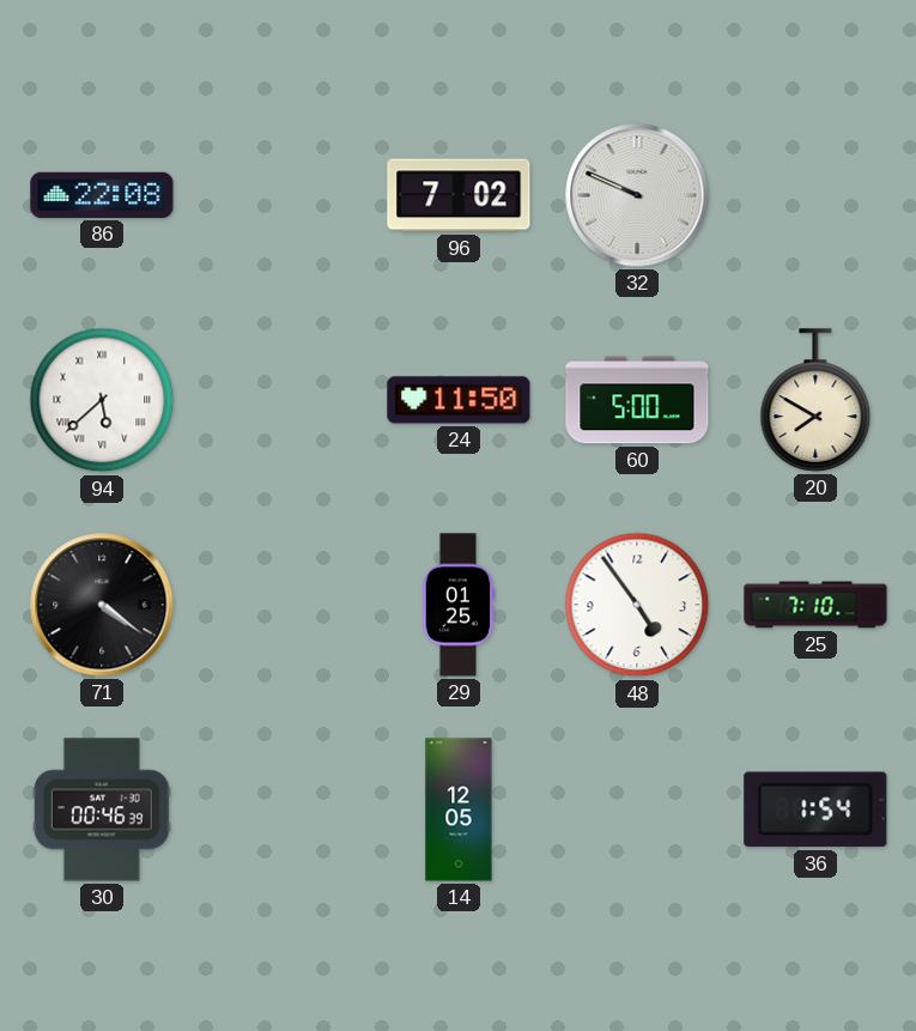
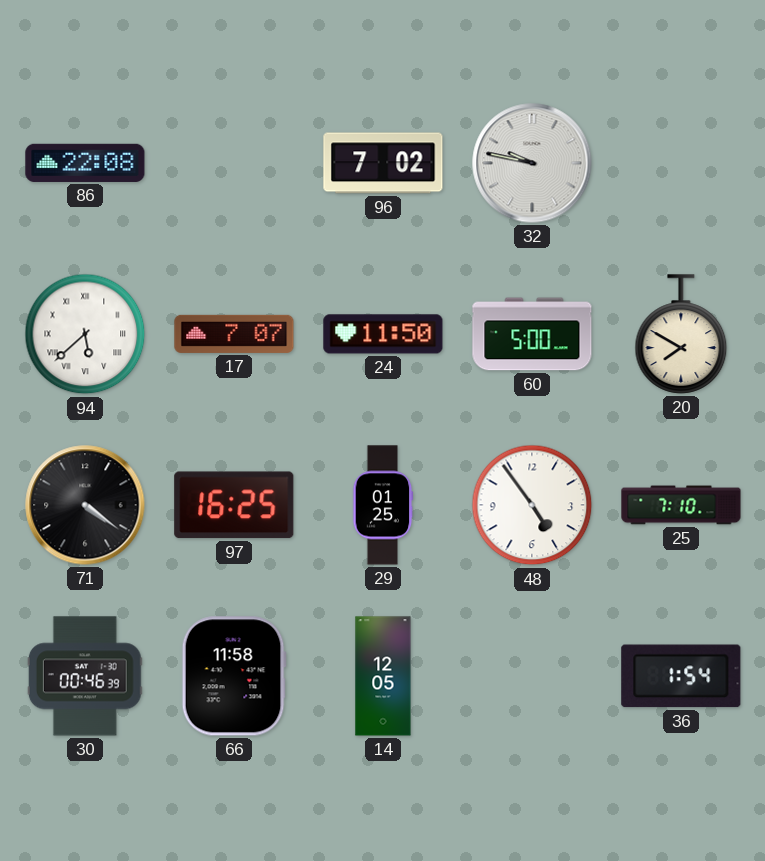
32: 9:49 -> 9:47 (532, 163)
17: none -> 7:07 (234, 334)
97: none -> 16:25 (234, 505)
66: none -> 11:58 (234, 676)
